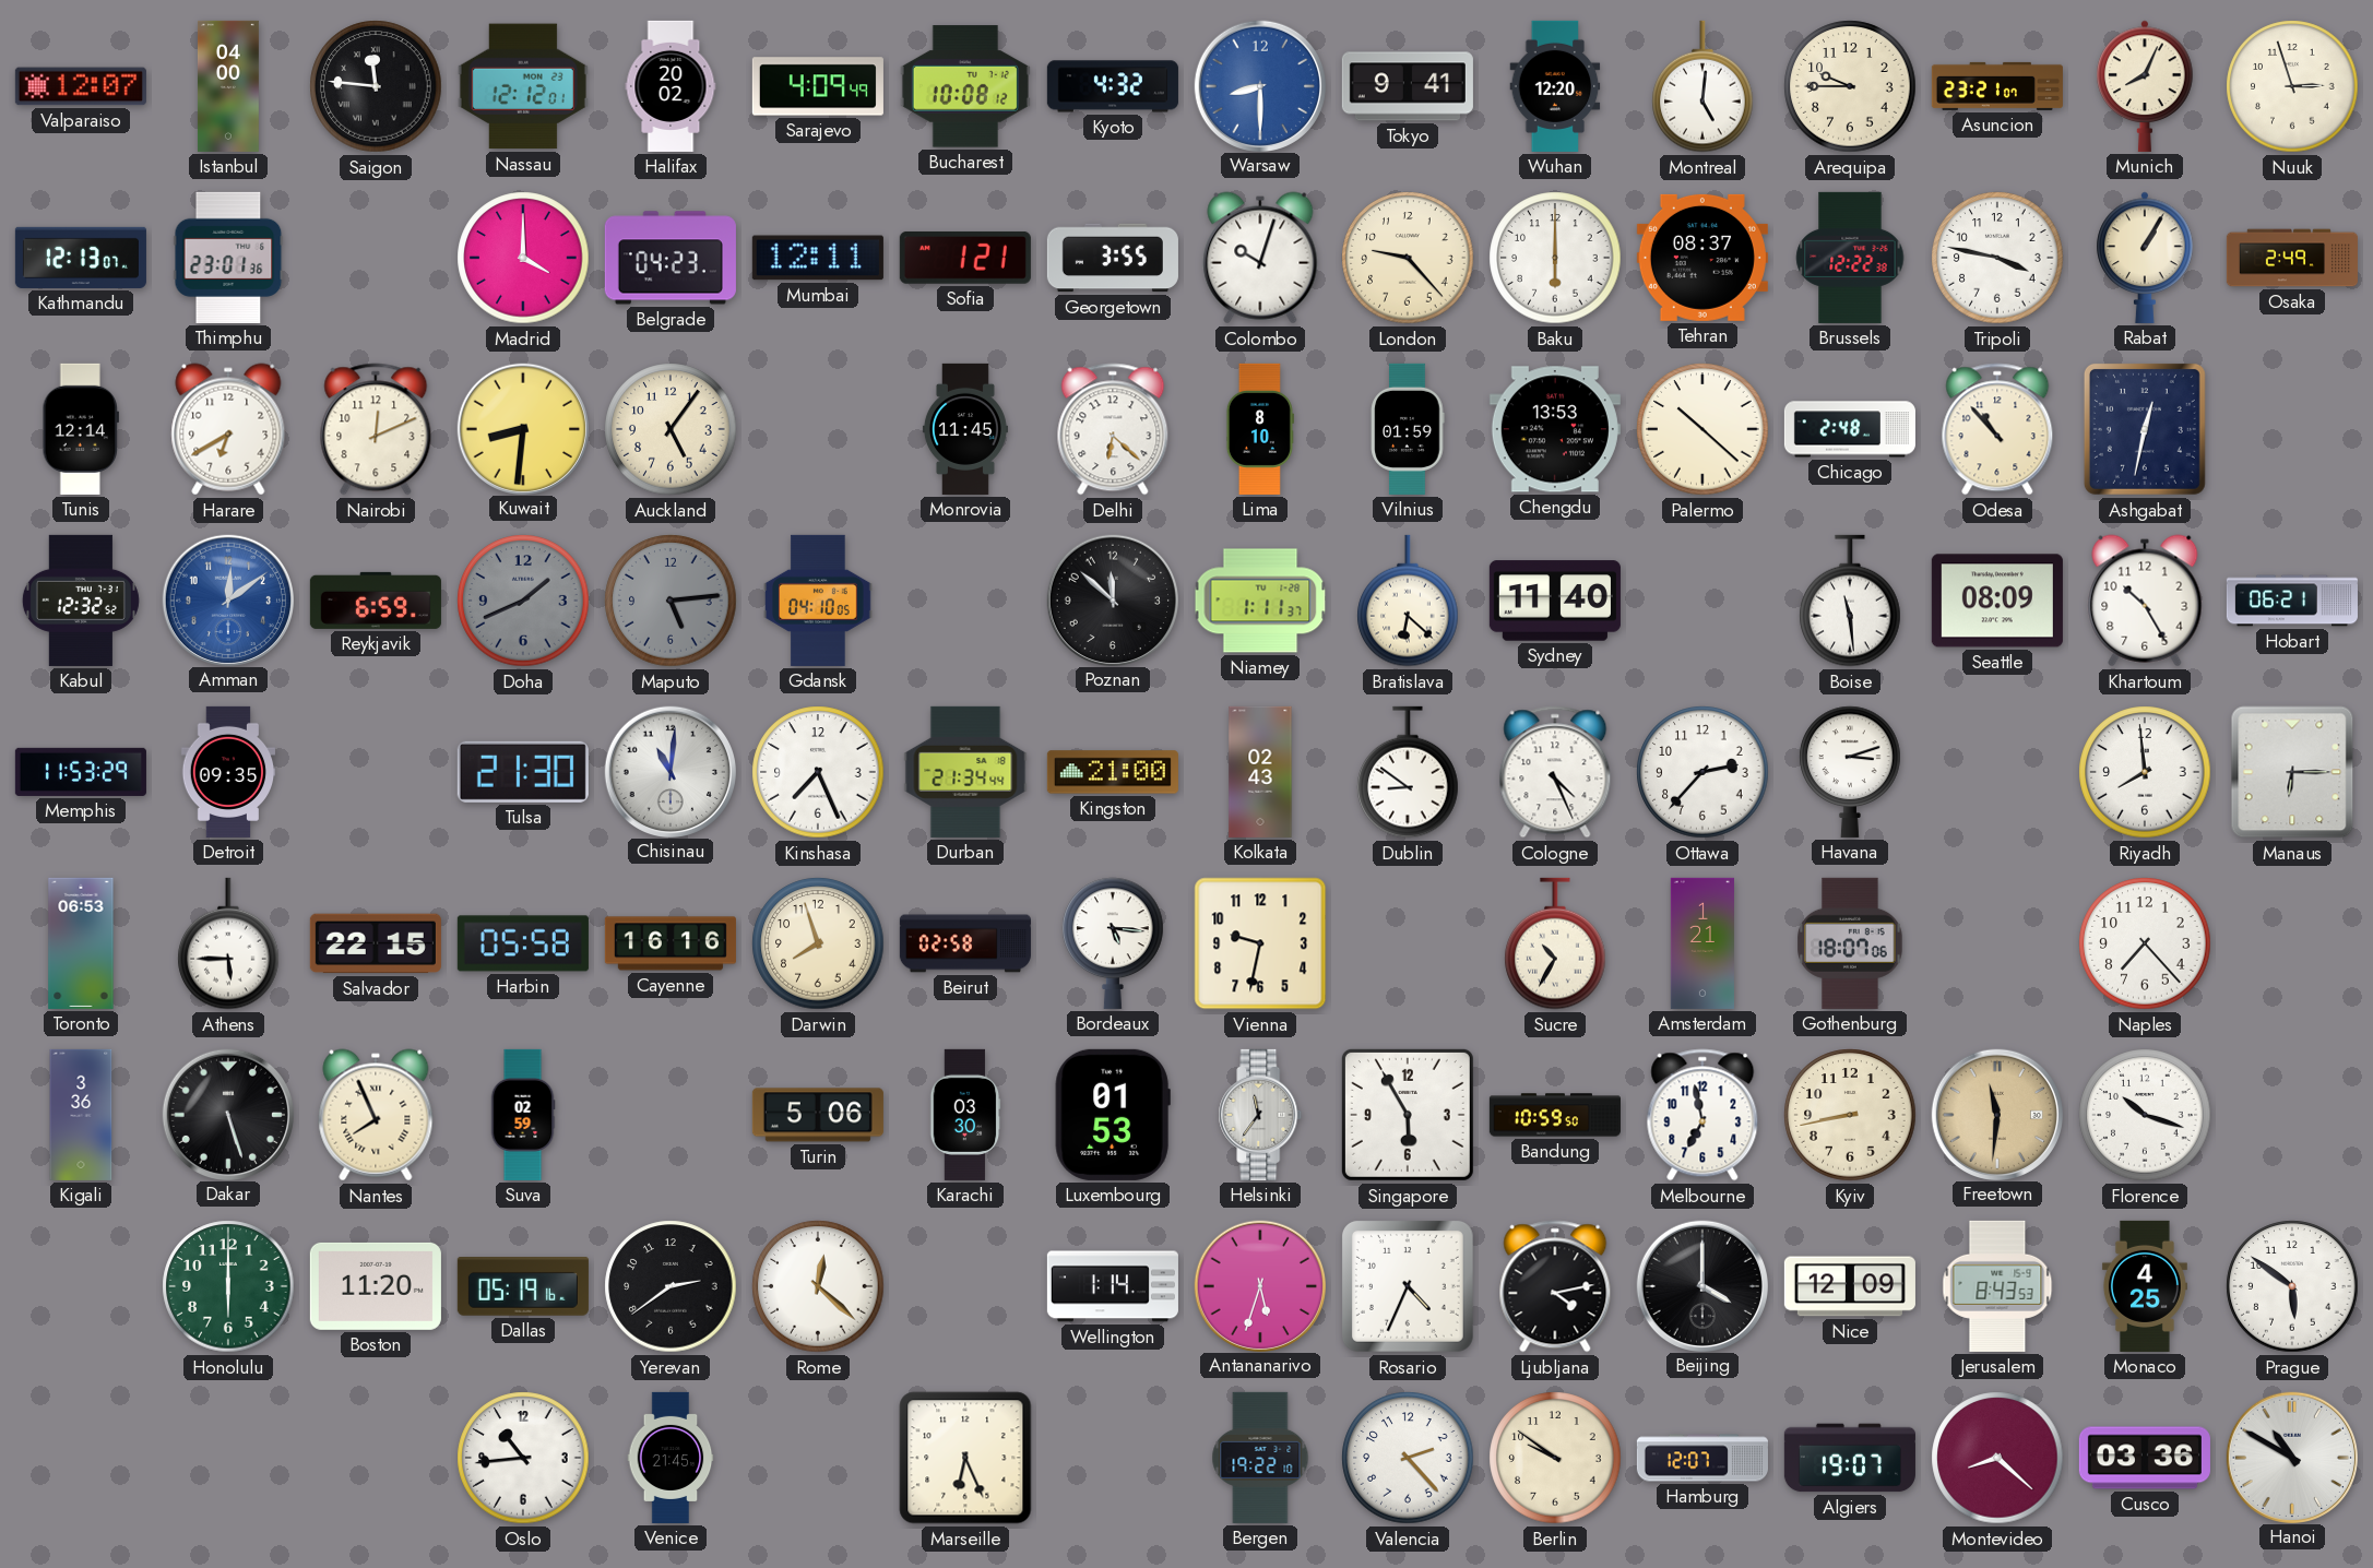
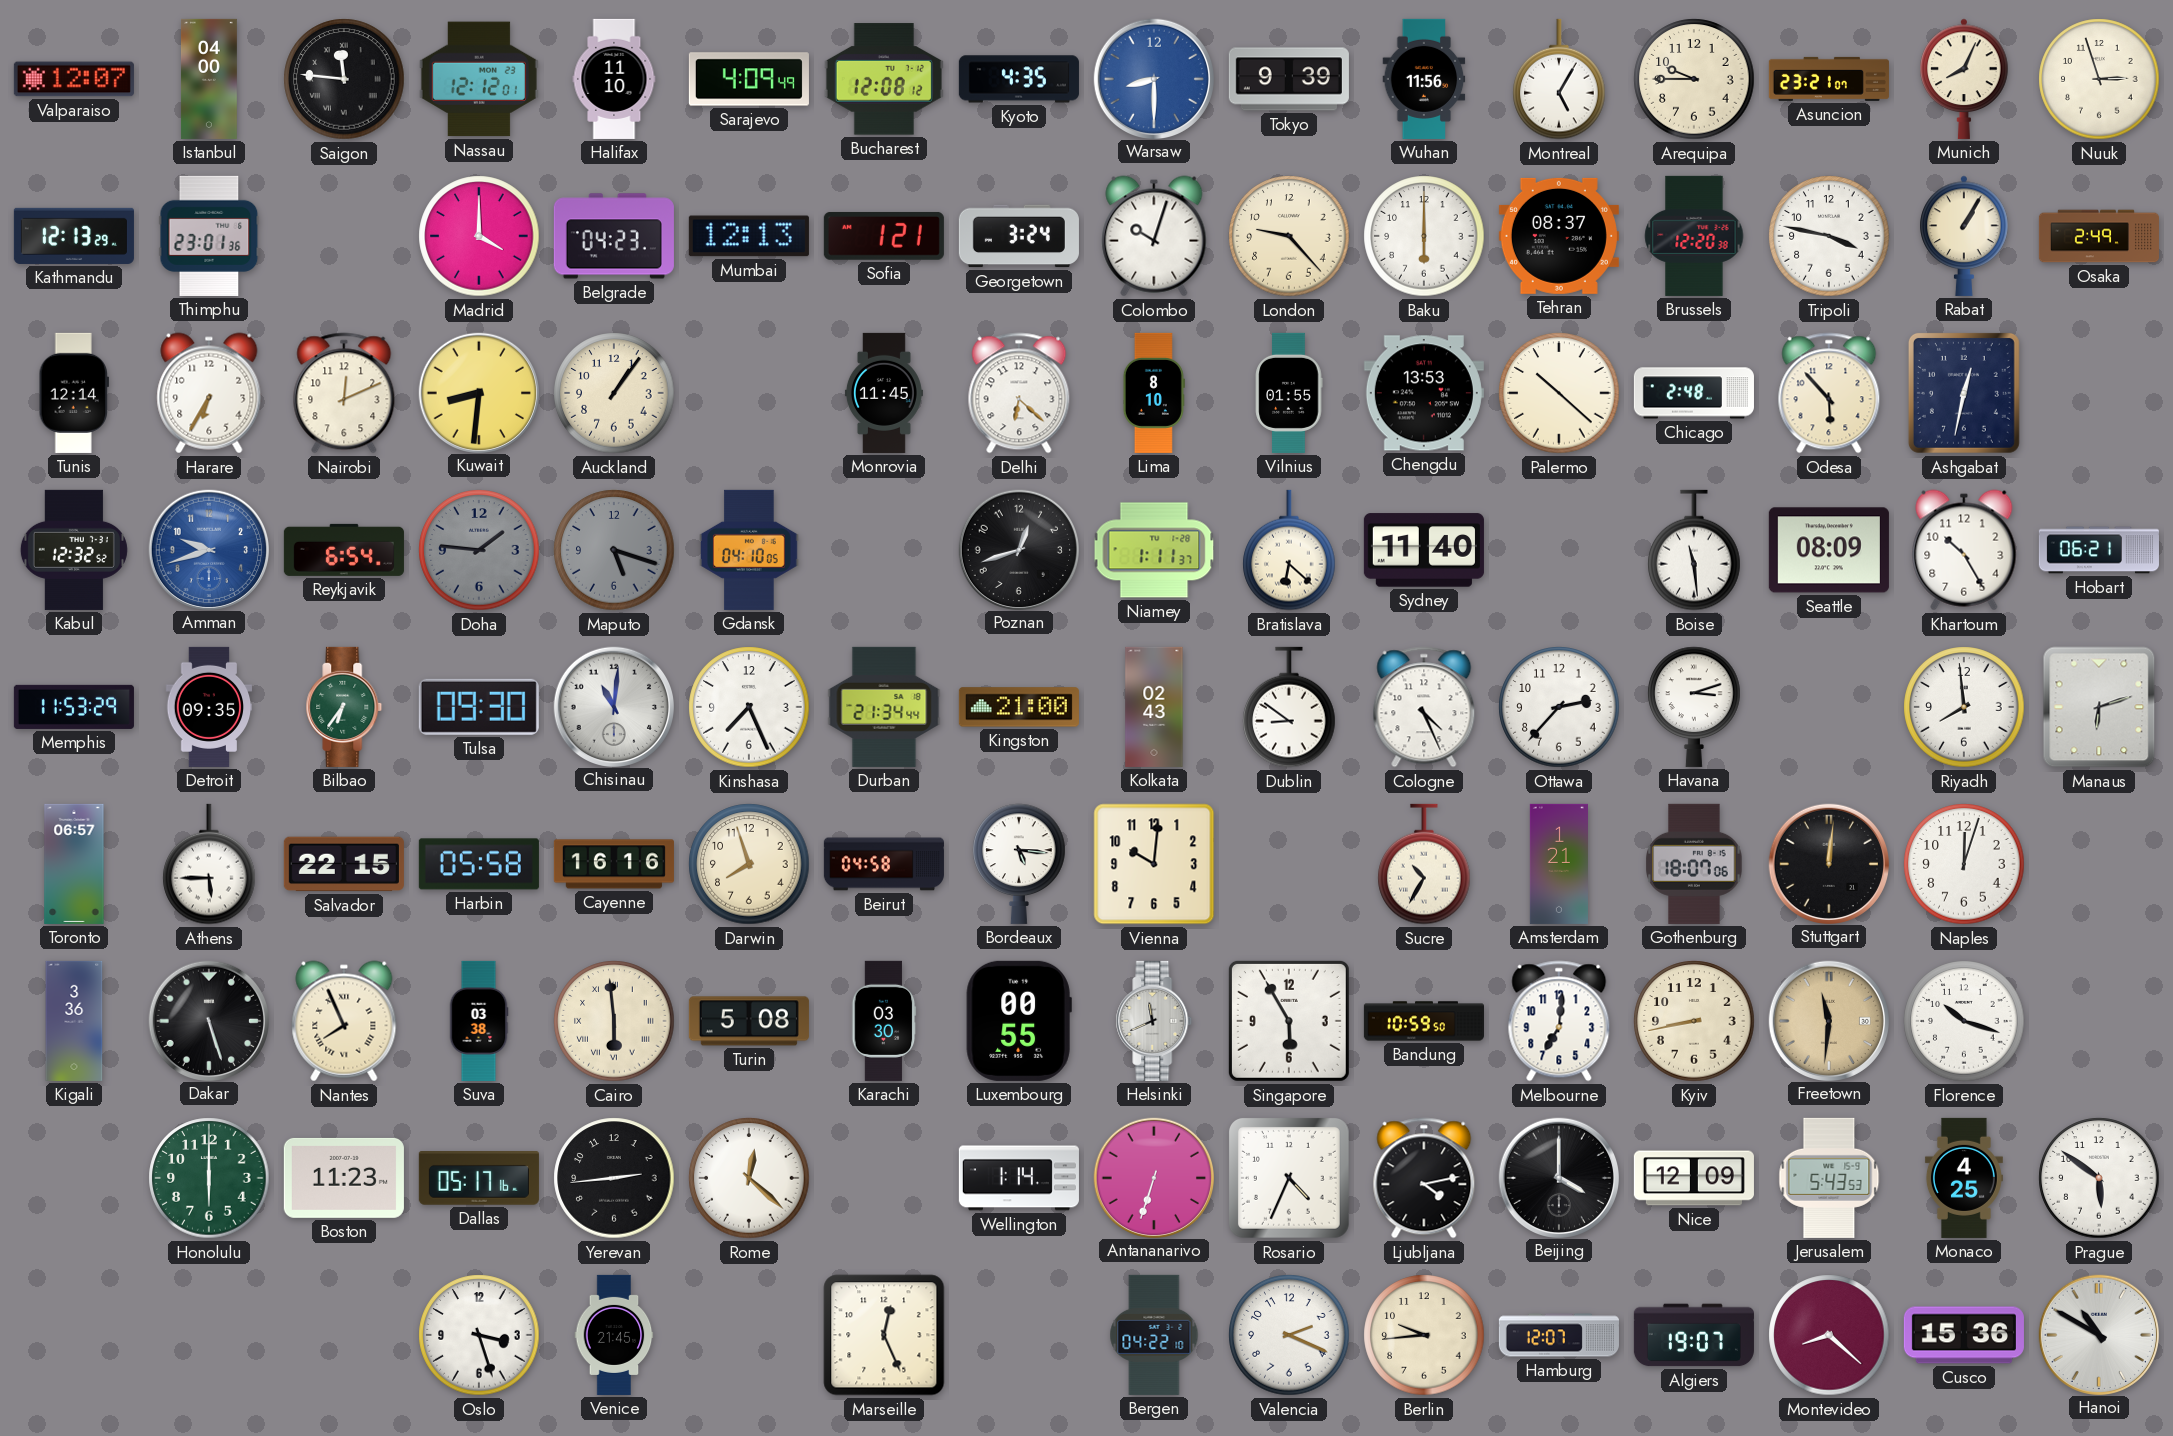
Halifax: 20:02 -> 11:10 (614, 79)
Bucharest: 10:08 -> 12:08 (884, 79)
Kyoto: 4:32 -> 4:35 (1019, 79)
Tokyo: 9:41 -> 9:39 (1289, 79)
Wuhan: 12:20 -> 11:56 (1424, 79)
Montreal: 5:01 -> 5:05 (1559, 79)
Kathmandu: 12:13:07 -> 12:13:29 (74, 236)
Mumbai: 12:11 -> 12:13 (749, 236)
Georgetown: 3:55 -> 3:24 (1019, 236)
Brussels: 12:22 -> 12:20 (1694, 236)
Harare: 6:40 -> 6:35 (209, 393)
Auckland: 5:06 -> 1:06 (614, 393)
Vilnius: 01:59 -> 01:55 (1289, 393)
Odesa: 10:53 -> 5:53 (1829, 393)
Amman: 12:09 -> 9:42 (208, 549)
Reykjavik: 6:59 -> 6:54 (344, 550)
Doha: 1:41 -> 1:46 (479, 550)
Maputo: 5:14 -> 5:18 (614, 550)
Poznan: 11:52 -> 12:42 (1018, 549)
Bilbao: none -> 6:36 (344, 707)
Tulsa: 21:30 -> 09:30 (479, 707)
Manaus: 6:15 -> 6:12 (2099, 707)
Toronto: 06:53 -> 06:57 (74, 864)
Beirut: 02:58 -> 04:58 (884, 864)
Vienna: 9:32 -> 10:01 (1154, 864)
Stuttgart: none -> 12:01 (1828, 863)
Naples: 7:23 -> 12:03 (1964, 864)
Suva: 02:59 -> 03:38 (479, 1021)
Cairo: none -> 5:59 (614, 1021)
Turin: 5:06 -> 5:08 (749, 1021)
Luxembourg: 01:53 -> 00:55 (1019, 1021)
Helsinki: 11:36 -> 11:41 (1154, 1021)
Melbourne: 6:58 -> 7:01 (1559, 1021)
Boston: 11:20 -> 11:23 (344, 1178)
Dallas: 05:19 -> 05:17 (479, 1178)
Yerevan: 2:39 -> 2:44 (614, 1178)
Antananarivo: 5:33 -> 6:33 (1153, 1177)
Jerusalem: 8:43 -> 5:43 (1829, 1178)
Oslo: 10:44 -> 3:27 (479, 1335)
Marseille: 6:26 -> 12:26 (884, 1335)
Bergen: 19:22 -> 04:22 (1154, 1335)
Valencia: 2:23 -> 2:19 (1289, 1335)
Berlin: 9:51 -> 9:44 (1424, 1335)
Cusco: 03:36 -> 15:36 (1964, 1335)
